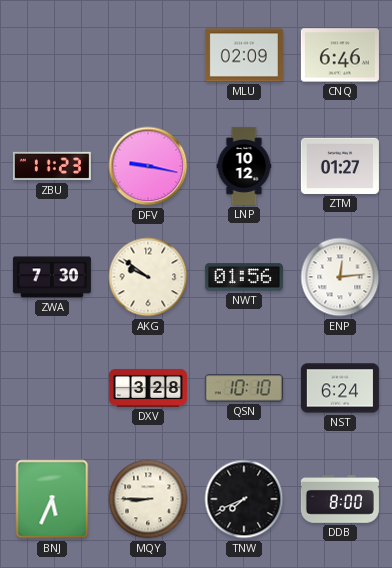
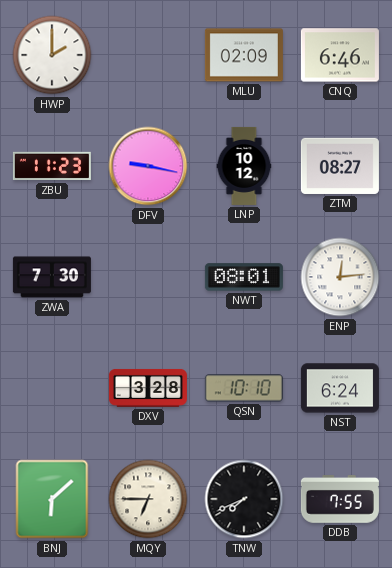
HWP: none -> 2:00 (52, 55)
ZTM: 01:27 -> 08:27 (340, 166)
AKG: 9:51 -> none (148, 277)
NWT: 01:56 -> 08:01 (244, 277)
BNJ: 5:34 -> 6:08 (52, 499)
MQY: 8:45 -> 6:45 (148, 499)
DDB: 8:00 -> 7:55 (340, 500)
